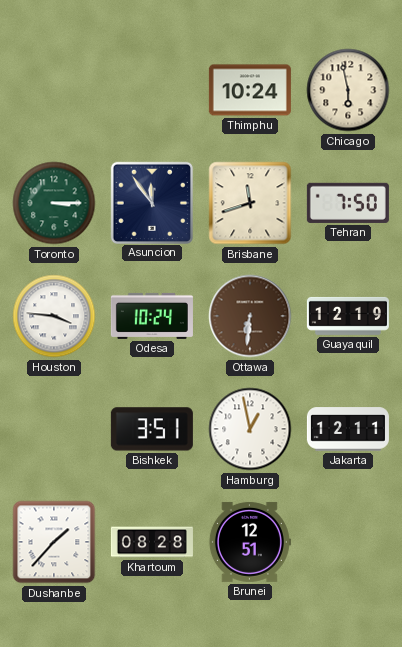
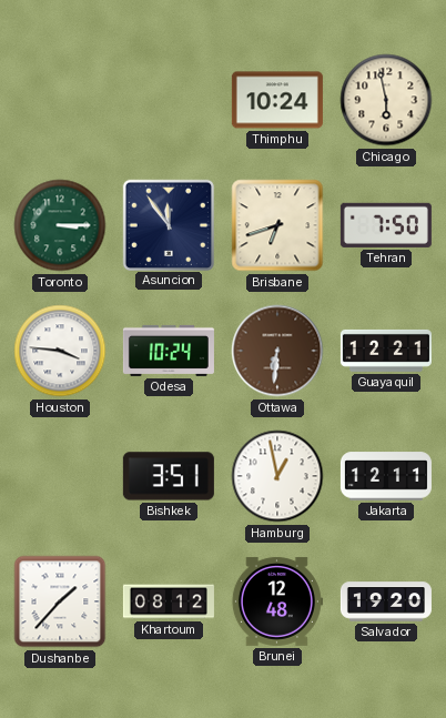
Brisbane: 11:42 -> 6:42 (277, 225)
Guayaquil: 12:19 -> 12:21 (386, 351)
Khartoum: 08:28 -> 08:12 (169, 601)
Brunei: 12:51 -> 12:48 (276, 601)
Salvador: none -> 19:20 (386, 601)
